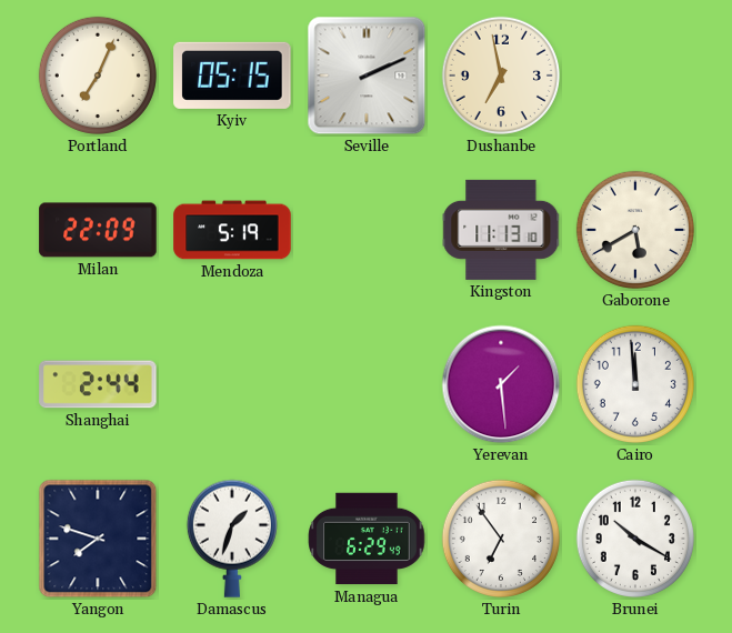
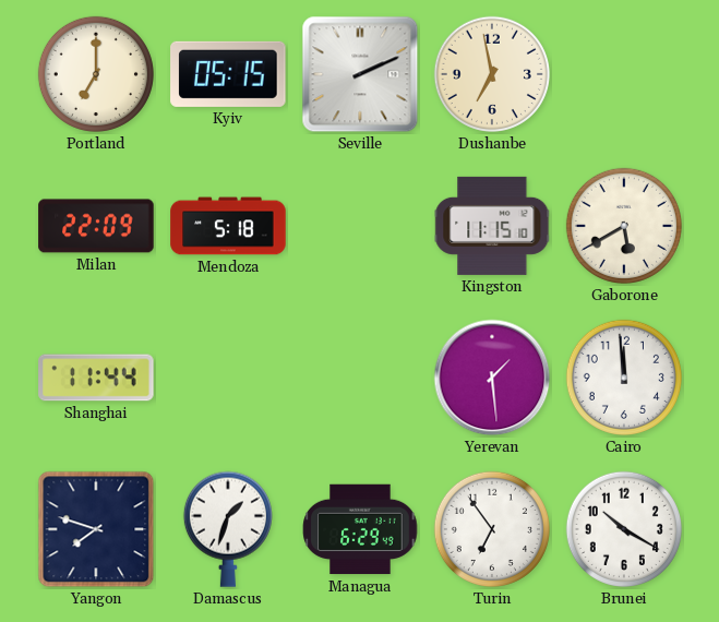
Portland: 7:04 -> 7:00 (96, 74)
Mendoza: 5:19 -> 5:18 (228, 226)
Kingston: 11:13 -> 11:15 (492, 226)
Shanghai: 2:44 -> 11:44 (96, 378)
